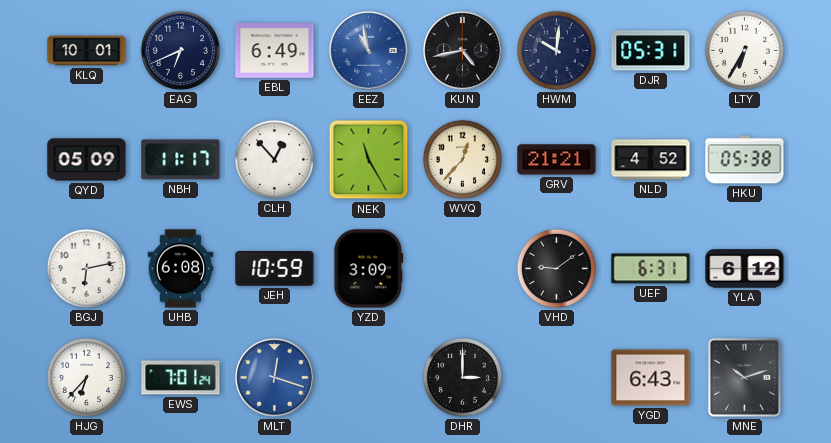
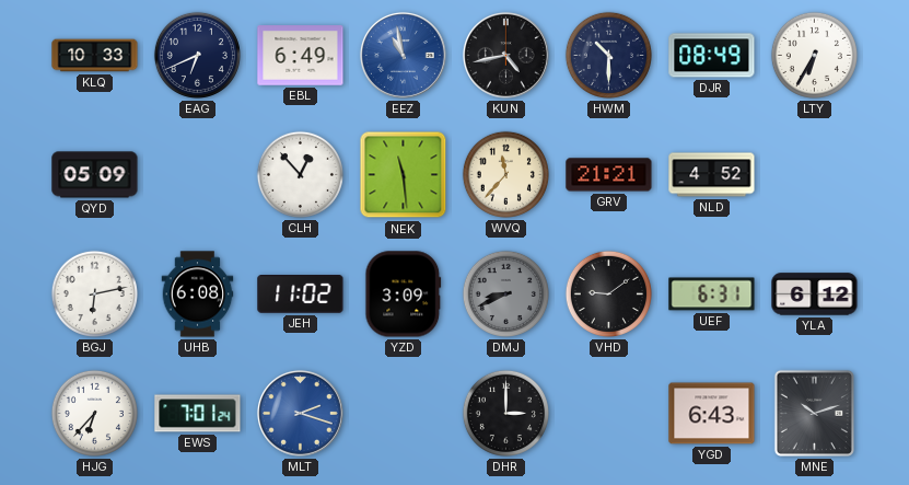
KLQ: 10:01 -> 10:33 (95, 56)
HWM: 10:01 -> 10:30 (608, 55)
DJR: 05:31 -> 08:49 (712, 56)
NBH: 11:17 -> none (181, 160)
NEK: 11:25 -> 11:29 (404, 175)
WVQ: 12:37 -> 11:37 (505, 174)
HKU: 05:38 -> none (745, 160)
JEH: 10:59 -> 11:02 (301, 295)
DMJ: none -> 8:41 (505, 293)
MLT: 12:18 -> 2:18 (300, 413)
